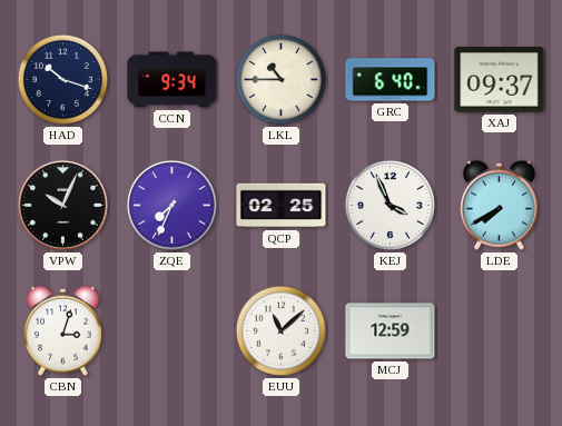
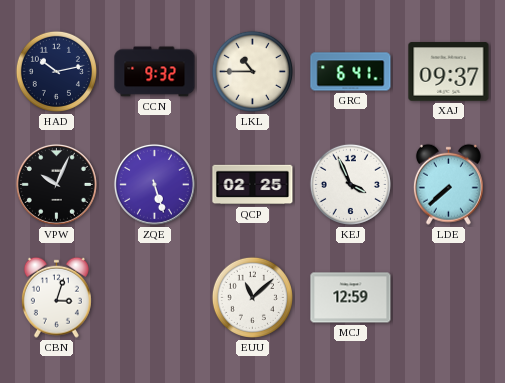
HAD: 10:18 -> 10:13 (56, 71)
CCN: 9:34 -> 9:32 (155, 72)
GRC: 6:40 -> 6:41 (351, 72)
ZQE: 7:34 -> 5:27 (154, 184)
LDE: 7:40 -> 7:38 (448, 184)
